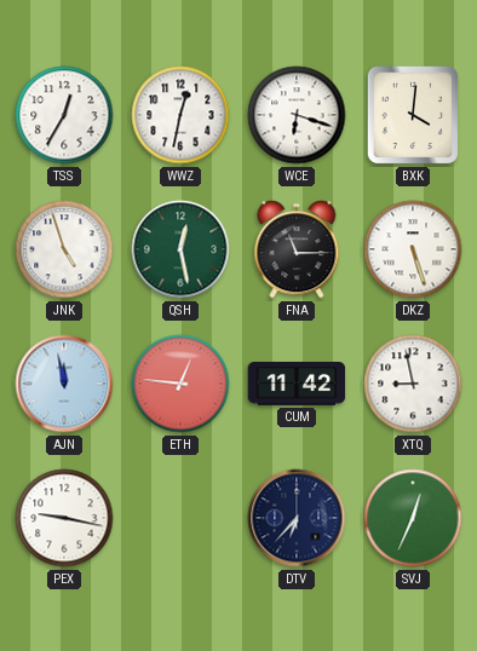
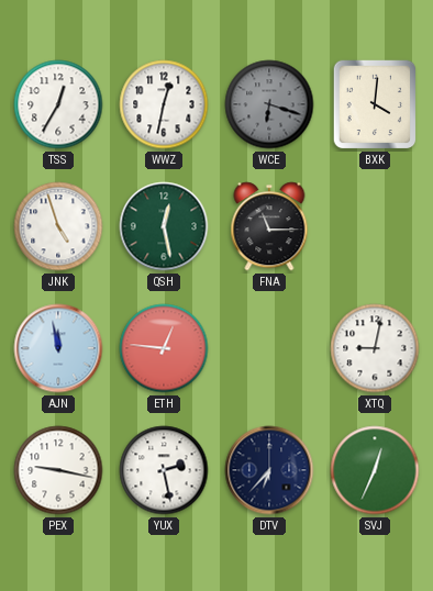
WCE dial: white -> grey (269, 104)
DKZ: 5:27 -> none (413, 249)
CUM: 11:42 -> none (297, 385)
XTQ: 8:58 -> 9:02 (375, 348)
YUX: none -> 2:28 (164, 470)
